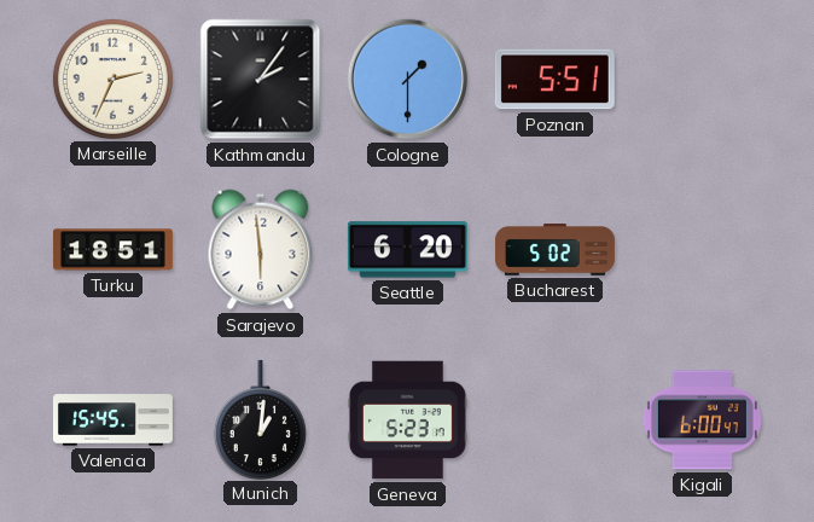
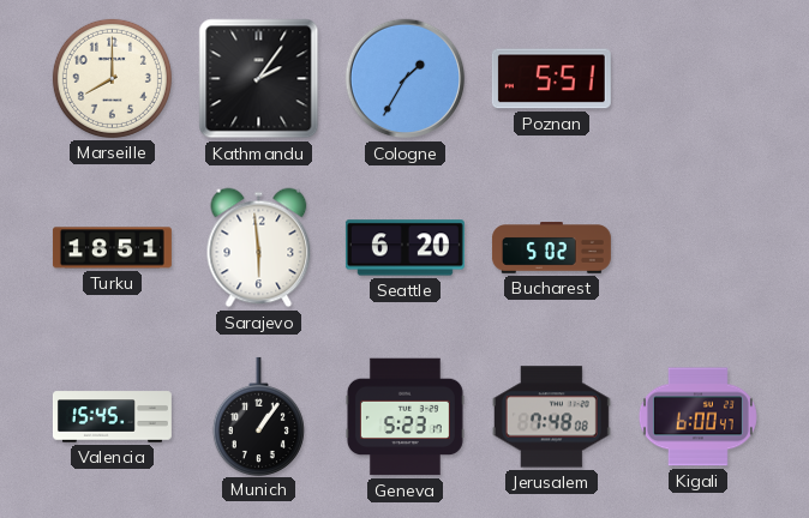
Marseille: 2:34 -> 8:00 (112, 78)
Cologne: 1:30 -> 1:35 (406, 79)
Munich: 1:01 -> 1:06 (258, 416)
Jerusalem: none -> 7:48 (551, 417)
